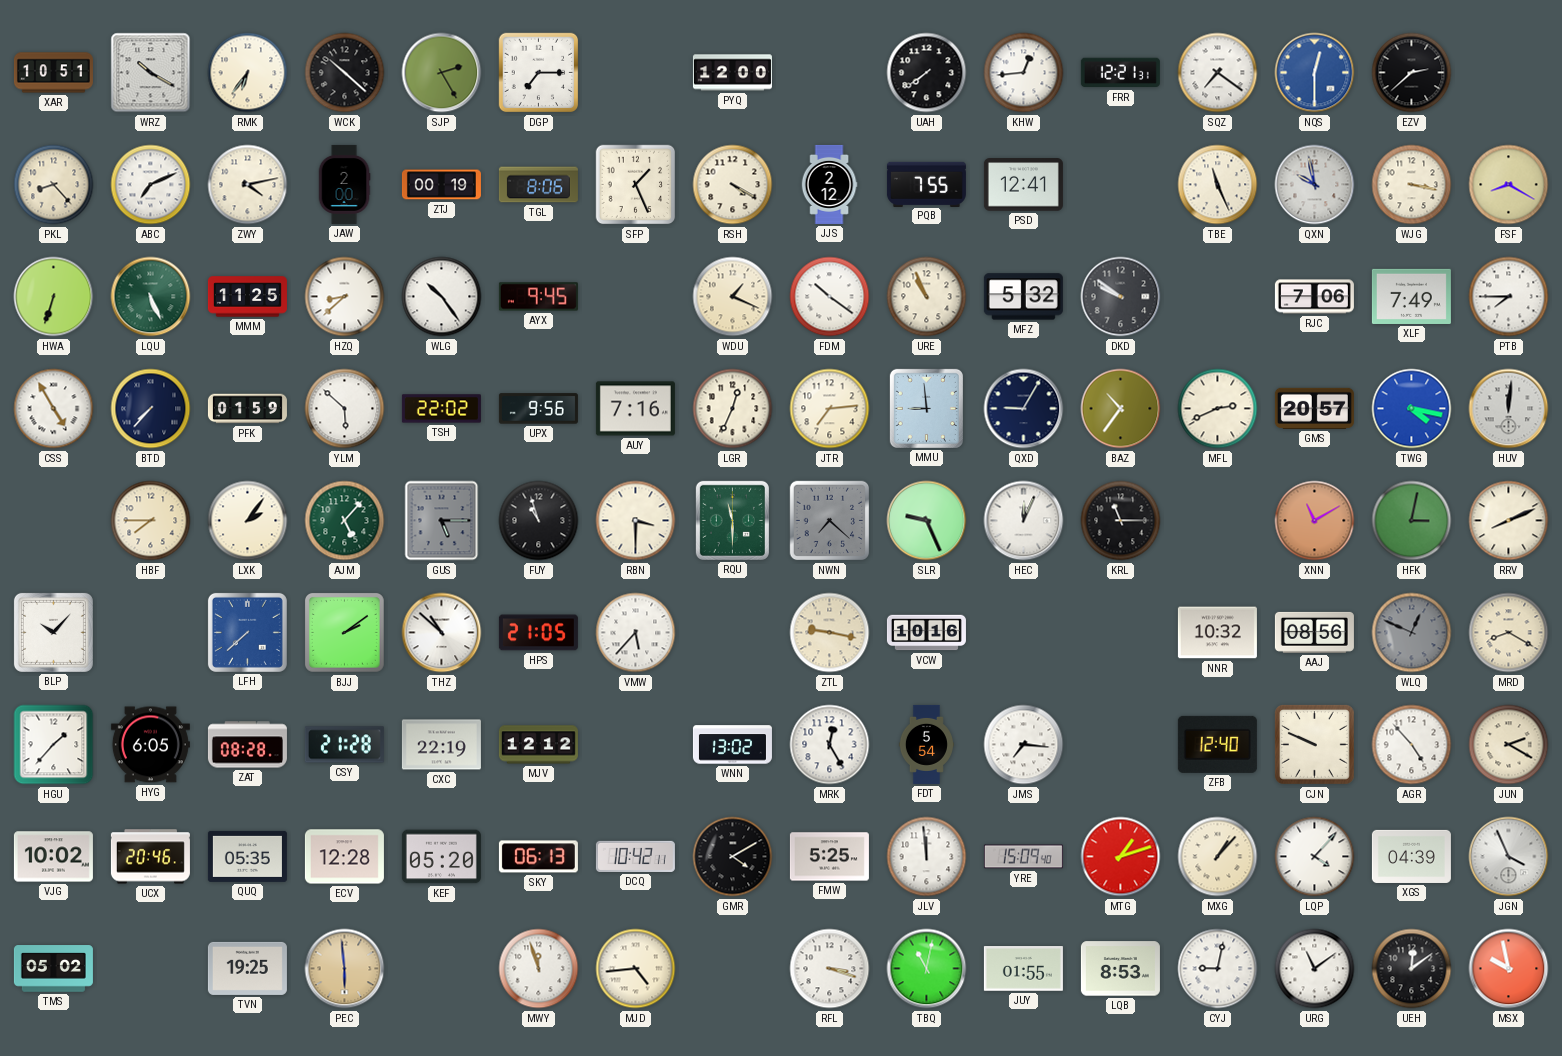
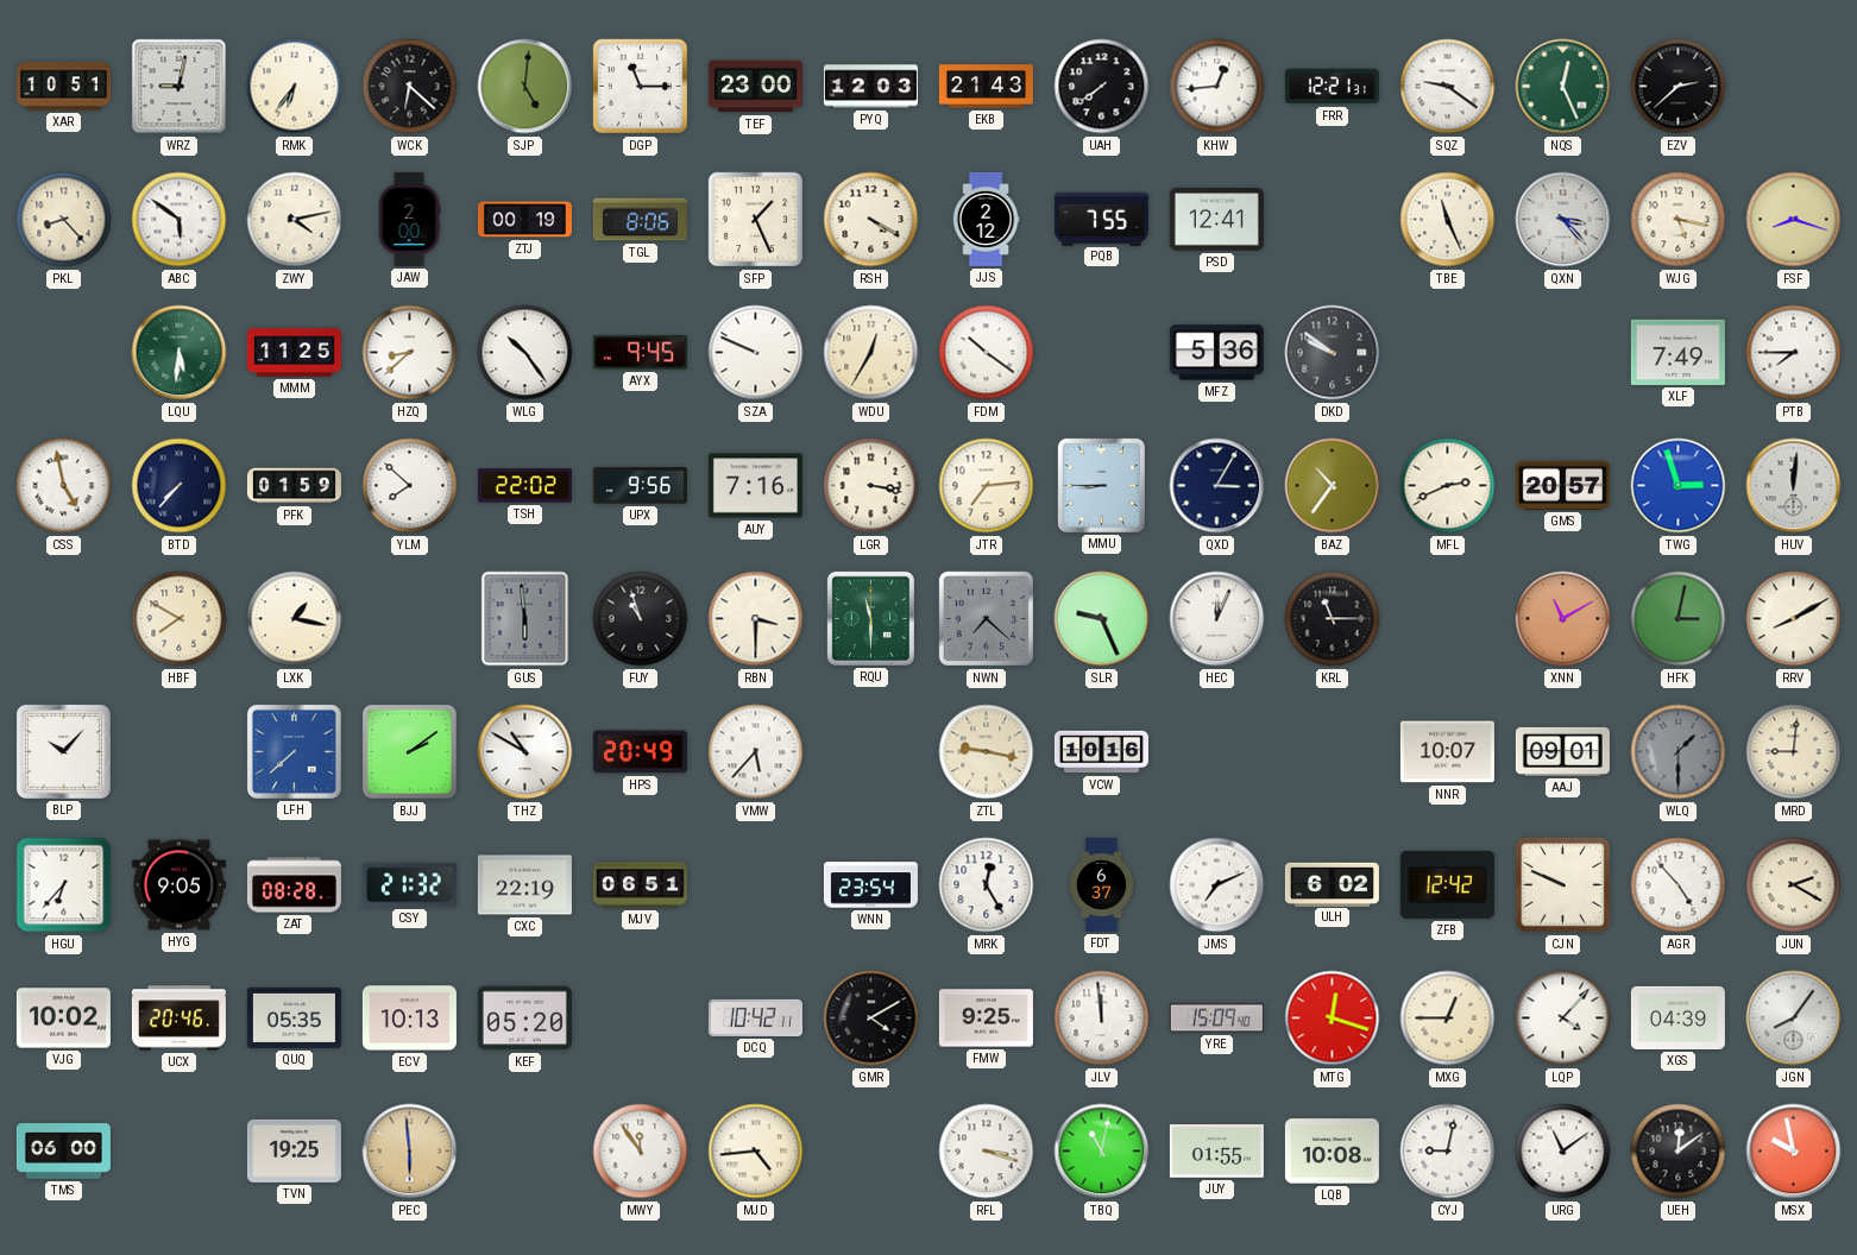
WRZ: 10:20 -> 9:02 (180, 87)
WCK: 10:22 -> 6:22 (410, 87)
SJP: 2:25 -> 5:01 (525, 87)
DGP: 7:15 -> 11:15 (641, 87)
TEF: none -> 23:00 (755, 87)
PYQ: 12:00 -> 12:03 (870, 87)
EKB: none -> 21:43 (986, 87)
SQZ: 7:21 -> 9:21 (1448, 87)
NQS: 12:30 -> 12:26 (1563, 87)
NQS dial: blue -> green (1563, 87)
ABC: 7:11 -> 5:51 (180, 220)
QXN: 9:58 -> 3:23 (1563, 220)
WJG: 3:17 -> 5:17 (1679, 220)
FSF: 8:20 -> 8:18 (1794, 220)
HWA: 6:33 -> none (54, 297)
LQU: 5:26 -> 5:31 (180, 353)
SZA: none -> 9:49 (756, 353)
WDU: 1:19 -> 12:35 (871, 353)
URE: 10:56 -> none (927, 297)
MFZ: 5:32 -> 5:36 (1216, 353)
RJC: 7:06 -> none (1314, 297)
CSS: 4:55 -> 4:58 (64, 486)
YLM: 5:52 -> 7:52 (410, 486)
LGR: 12:34 -> 3:17 (871, 486)
MMU: 8:59 -> 8:45 (1101, 485)
QXD: 9:05 -> 3:05 (1217, 486)
TWG: 4:17 -> 2:57 (1679, 486)
HBF: 7:45 -> 7:50 (180, 619)
LXK: 2:06 -> 1:17 (295, 619)
AJM: 5:07 -> none (345, 521)
GUS: 5:15 -> 5:59 (525, 619)
RRV: 8:11 -> 8:10 (1794, 619)
THZ: 10:52 -> 10:50 (525, 752)
HPS: 21:05 -> 20:49 (640, 752)
NNR: 10:32 -> 10:07 (1447, 752)
AAJ: 08:56 -> 09:01 (1562, 751)
WLQ: 12:49 -> 1:30 (1679, 752)
MRD: 8:20 -> 9:01 (1794, 752)
HGU: 1:37 -> 6:37 (64, 885)
HYG: 6:05 -> 9:05 (178, 885)
CSY: 21:28 -> 21:32 (409, 885)
MJV: 12:12 -> 06:51 (640, 885)
WNN: 13:02 -> 23:54 (870, 885)
FDT: 5:54 -> 6:37 (1101, 884)
JMS: 7:16 -> 7:11 (1217, 885)
ULH: none -> 6:02 (1332, 884)
ZFB: 12:40 -> 12:42 (1447, 884)
ECV: 12:28 -> 10:13 (409, 1018)
SKY: 06:13 -> none (538, 857)
FMW: 5:25 -> 9:25 (986, 1018)
MTG: 1:12 -> 12:18 (1333, 1018)
MXG: 1:07 -> 12:45 (1448, 1018)
JGN: 3:56 -> 8:06 (1794, 1018)
TMS: 05:02 -> 06:00 (63, 1152)
MWY: 11:57 -> 11:54 (641, 1152)
LQB: 8:53 -> 10:08 (1332, 1152)
